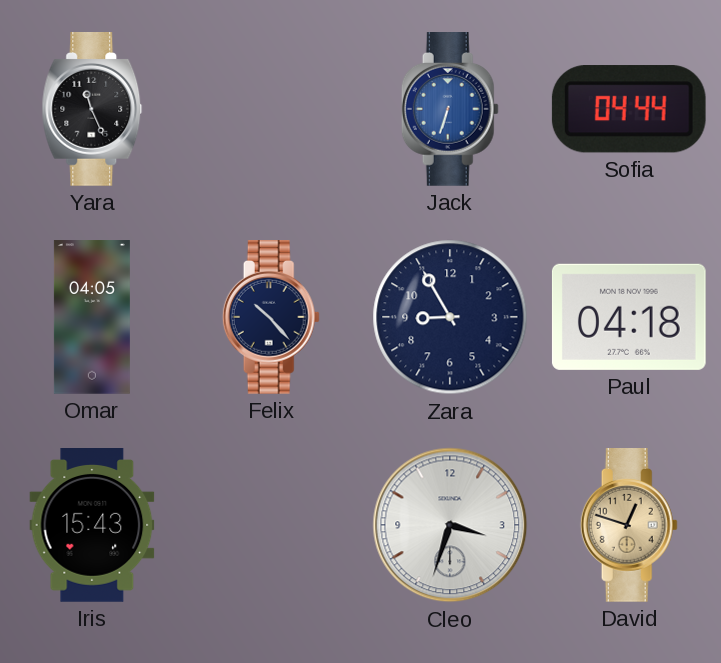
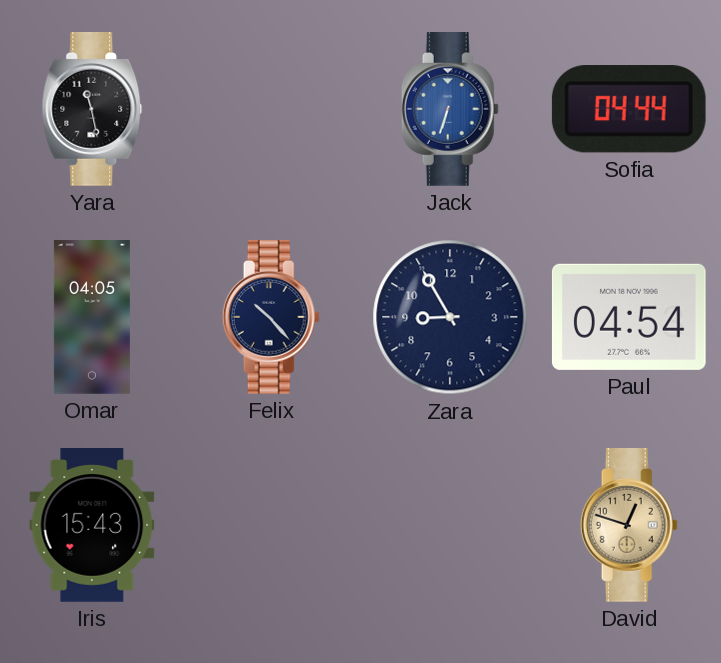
Yara: 11:26 -> 11:28 (92, 110)
Paul: 04:18 -> 04:54 (629, 317)
Cleo: 3:33 -> none (450, 525)
